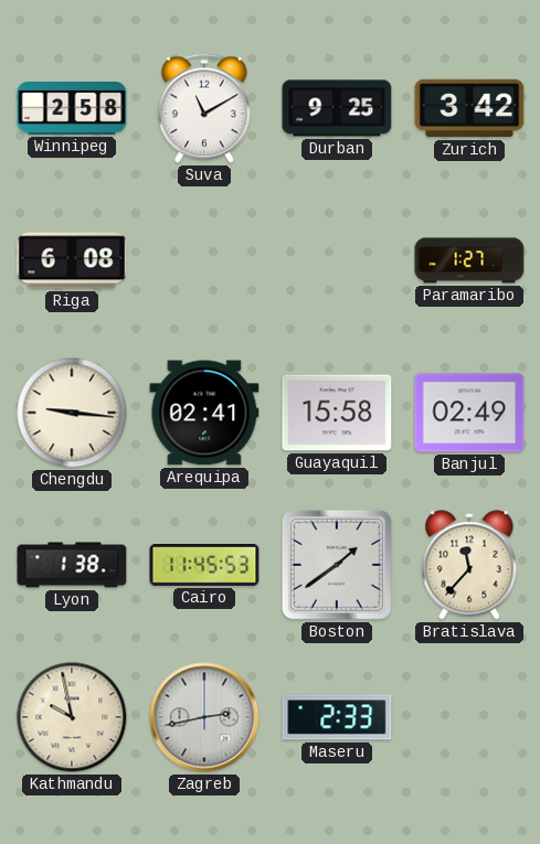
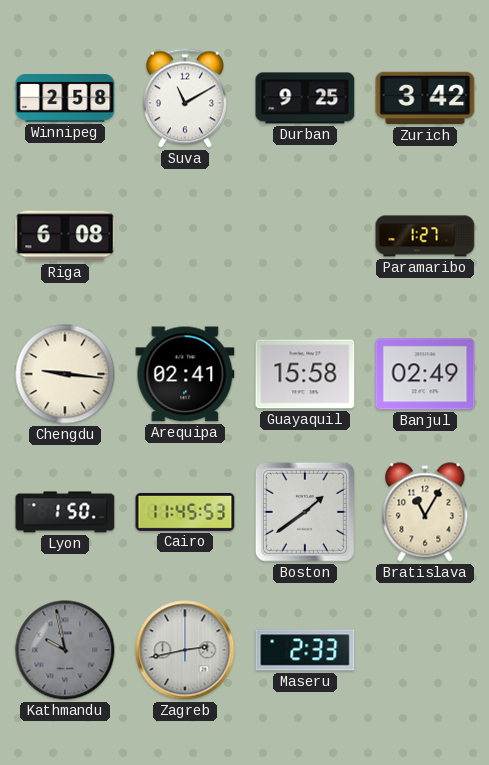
Lyon: 1:38 -> 1:50 (65, 512)
Bratislava: 11:37 -> 11:05 (425, 512)
Kathmandu dial: cream -> grey (65, 650)
